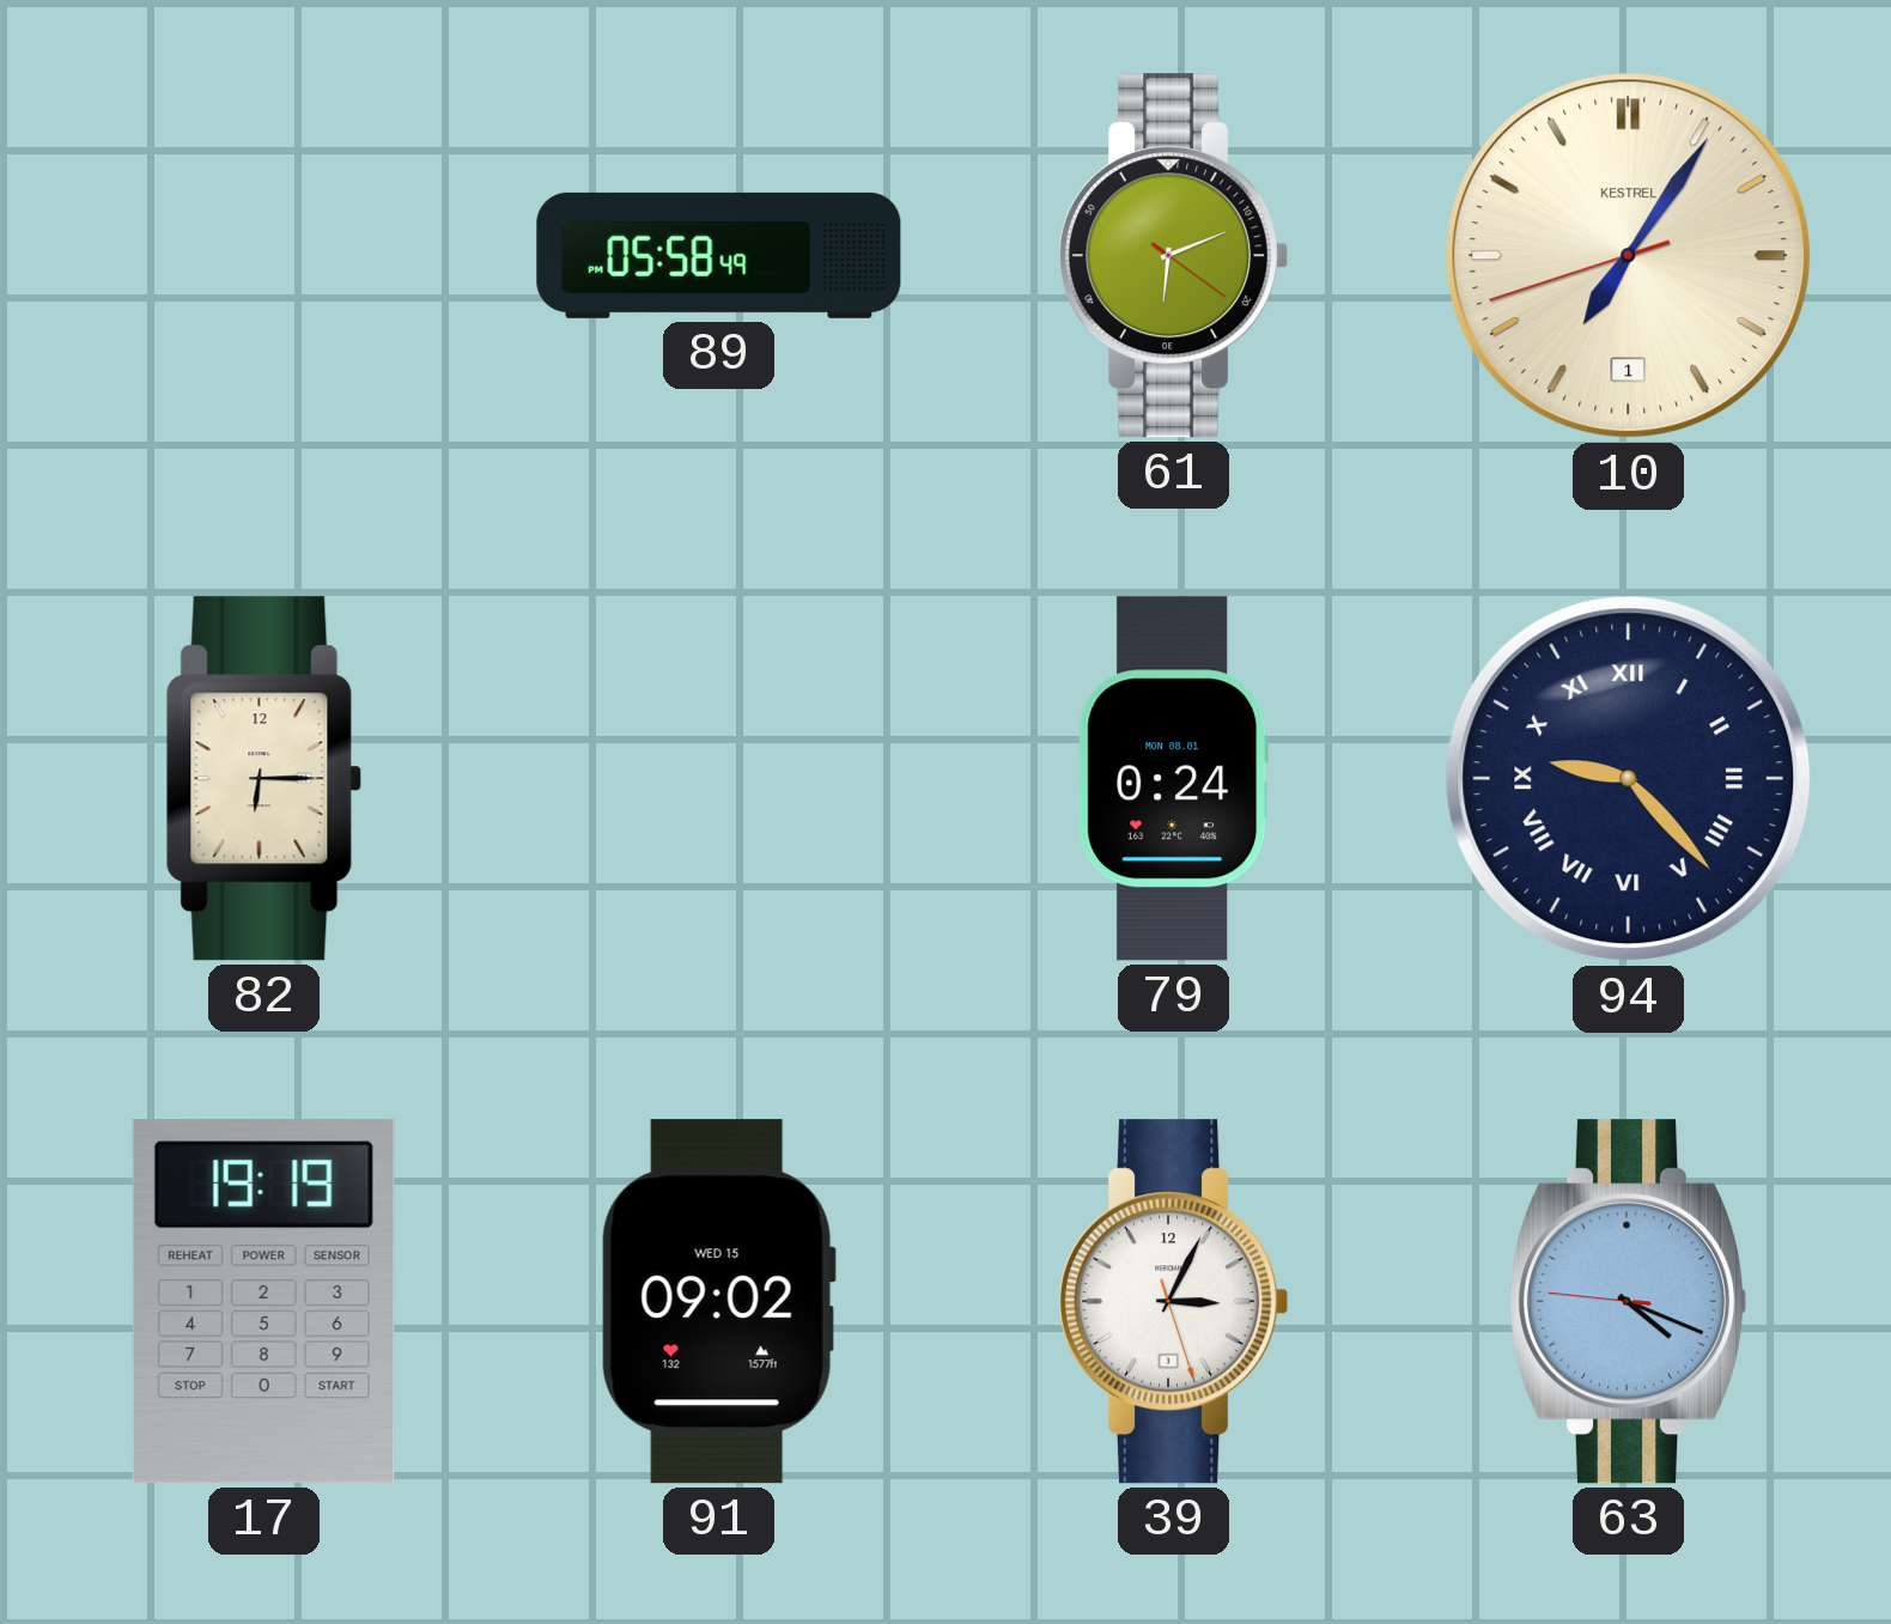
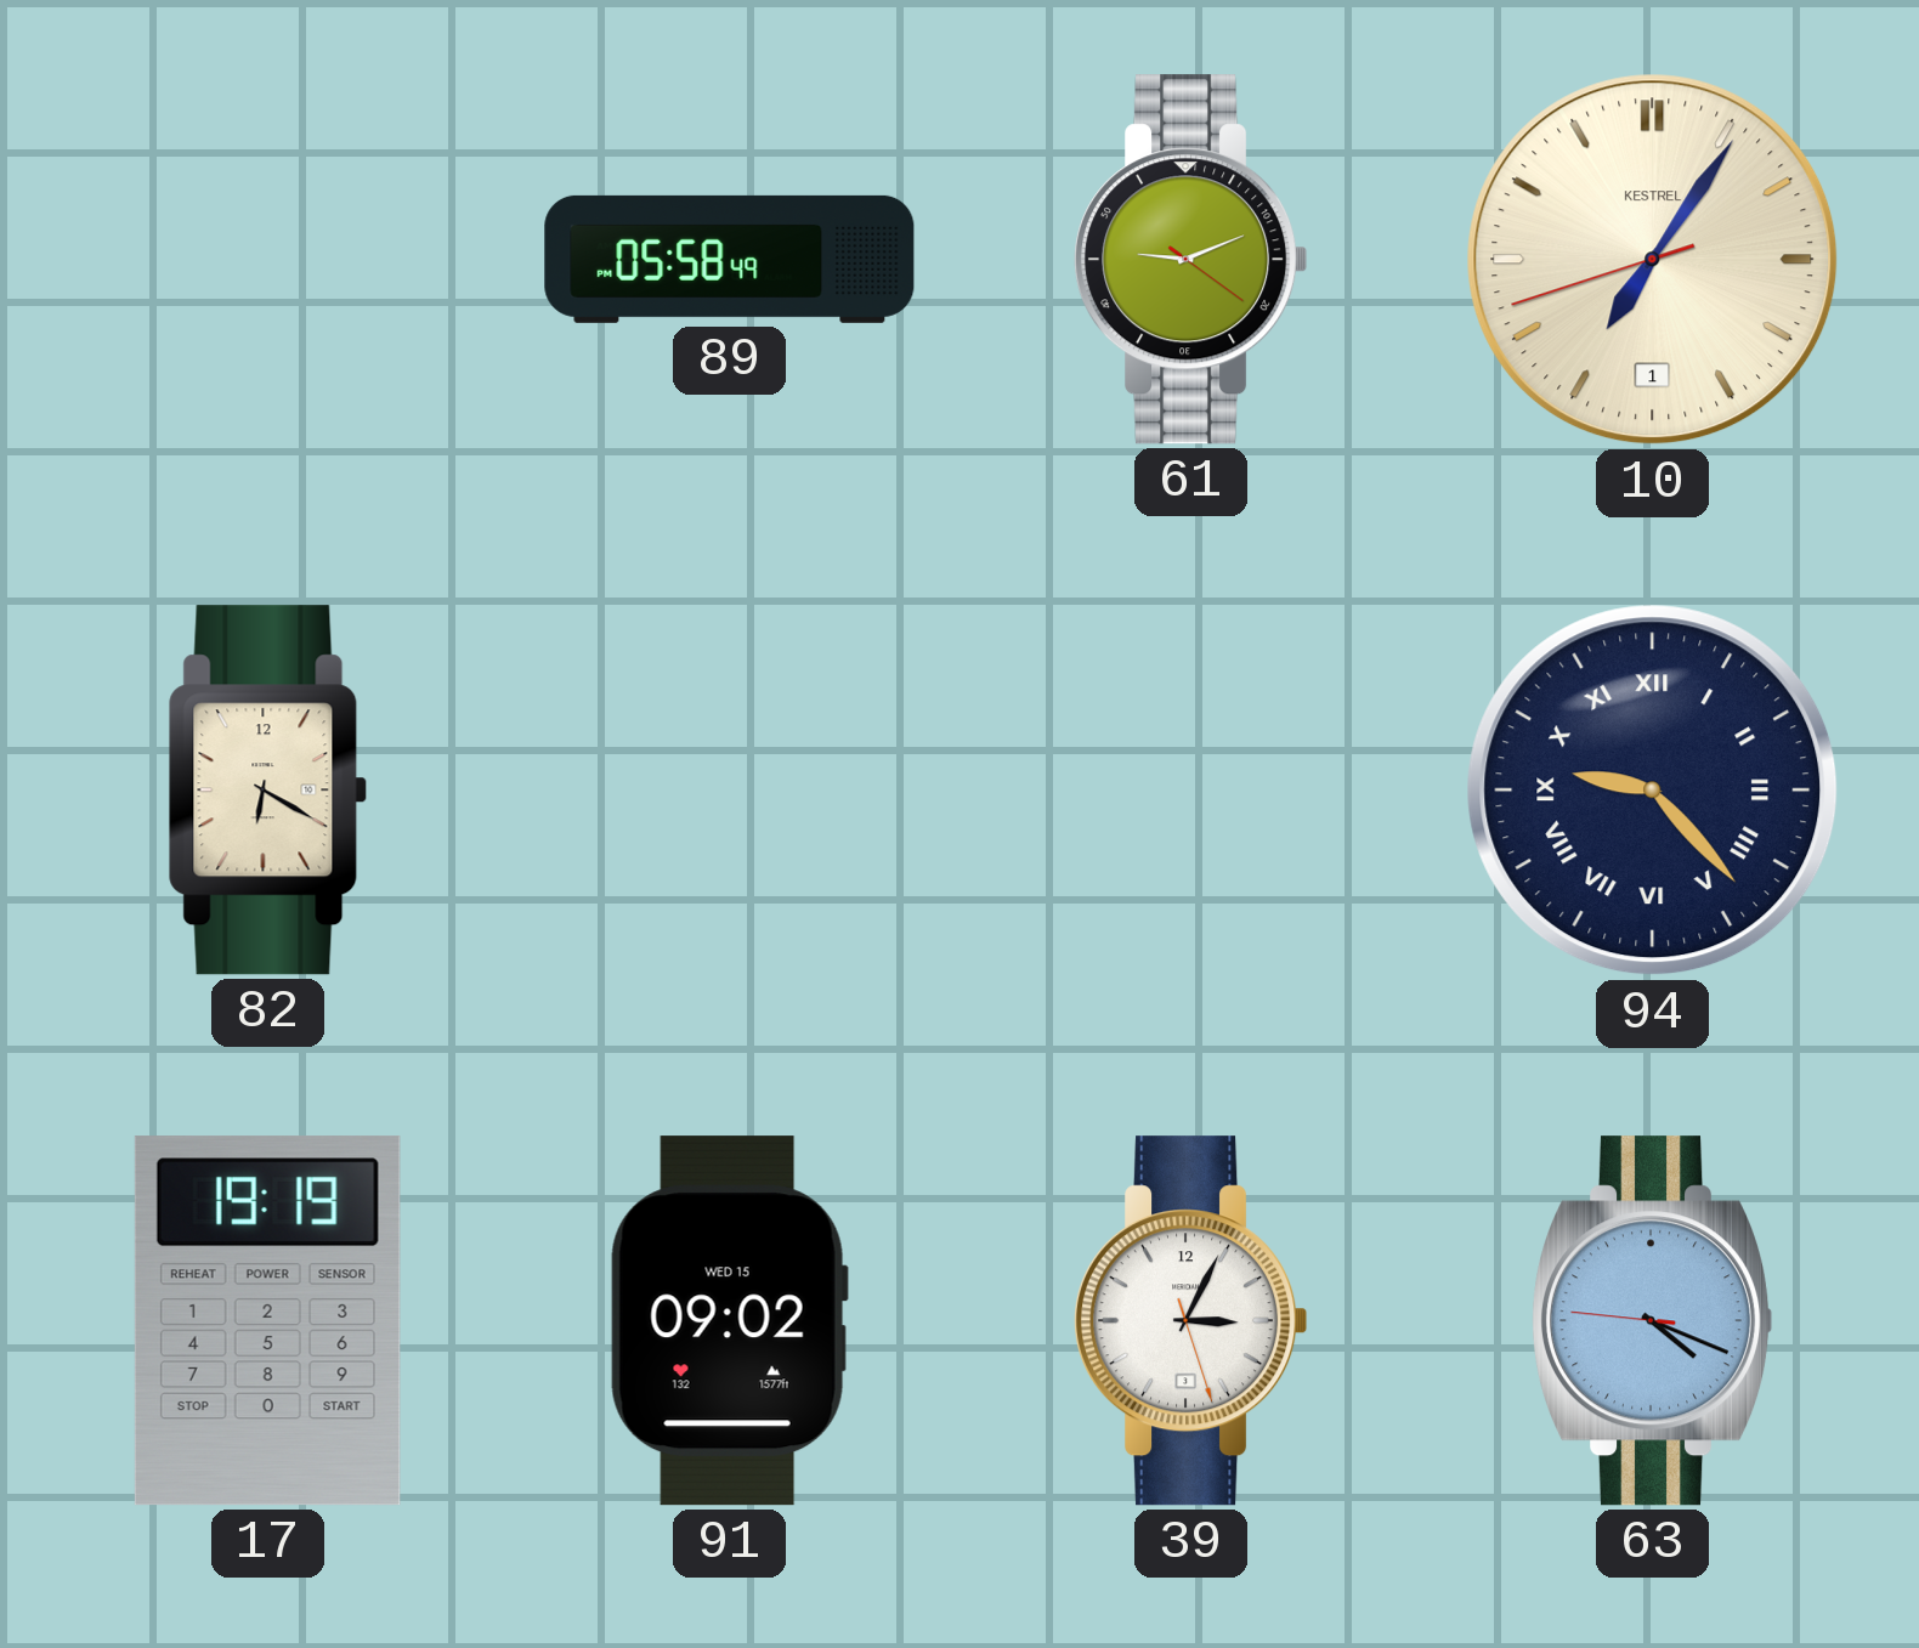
61: 6:11 -> 9:11 (1191, 260)
82: 6:15 -> 6:20 (267, 791)
79: 0:24 -> none (1174, 779)
